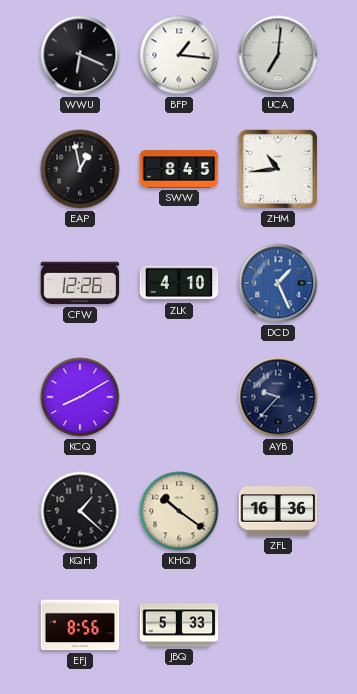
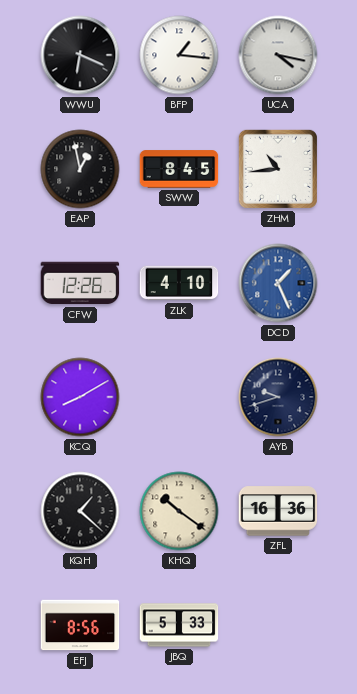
UCA: 7:01 -> 4:17 (278, 55)
AYB: 9:37 -> 9:42 (278, 397)
